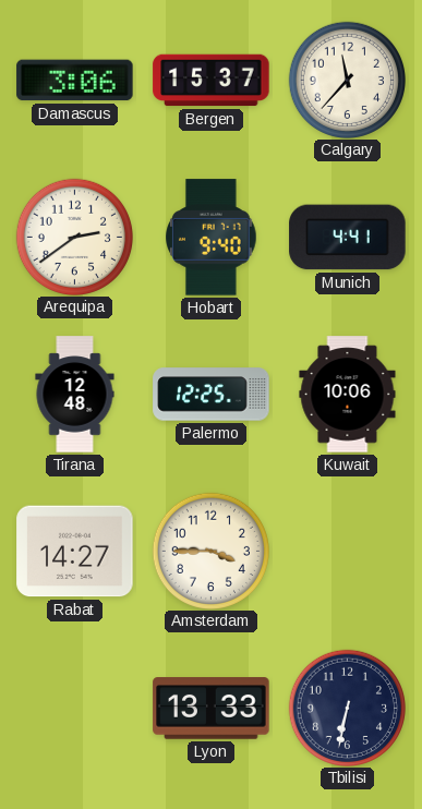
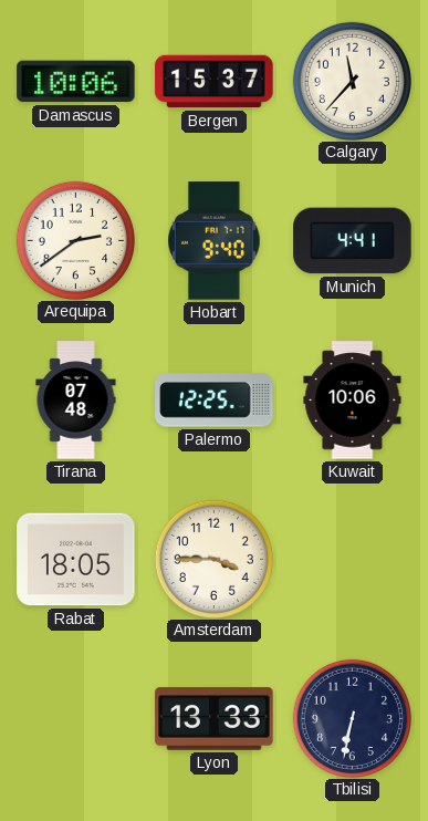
Damascus: 3:06 -> 10:06 (76, 82)
Tirana: 12:48 -> 07:48 (76, 401)
Rabat: 14:27 -> 18:05 (76, 560)
